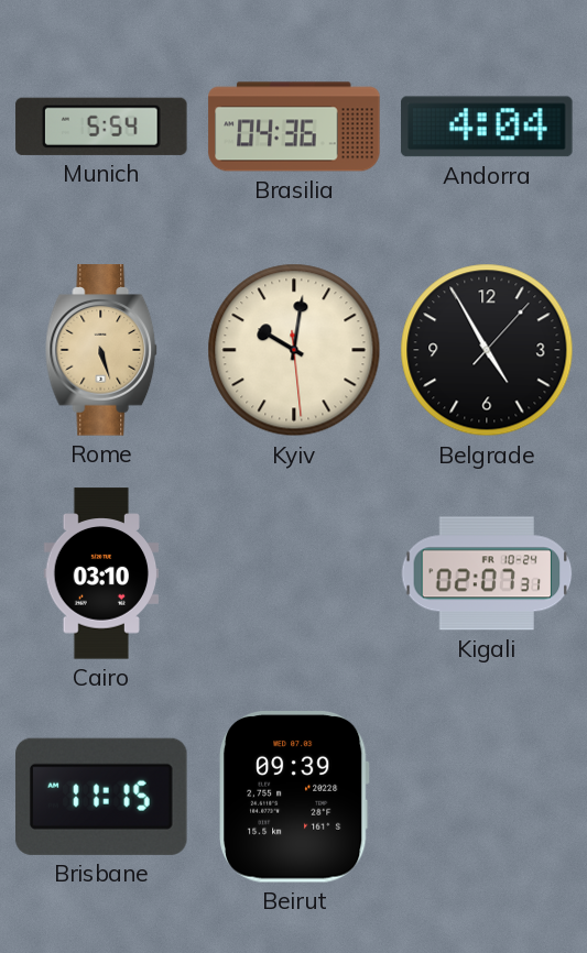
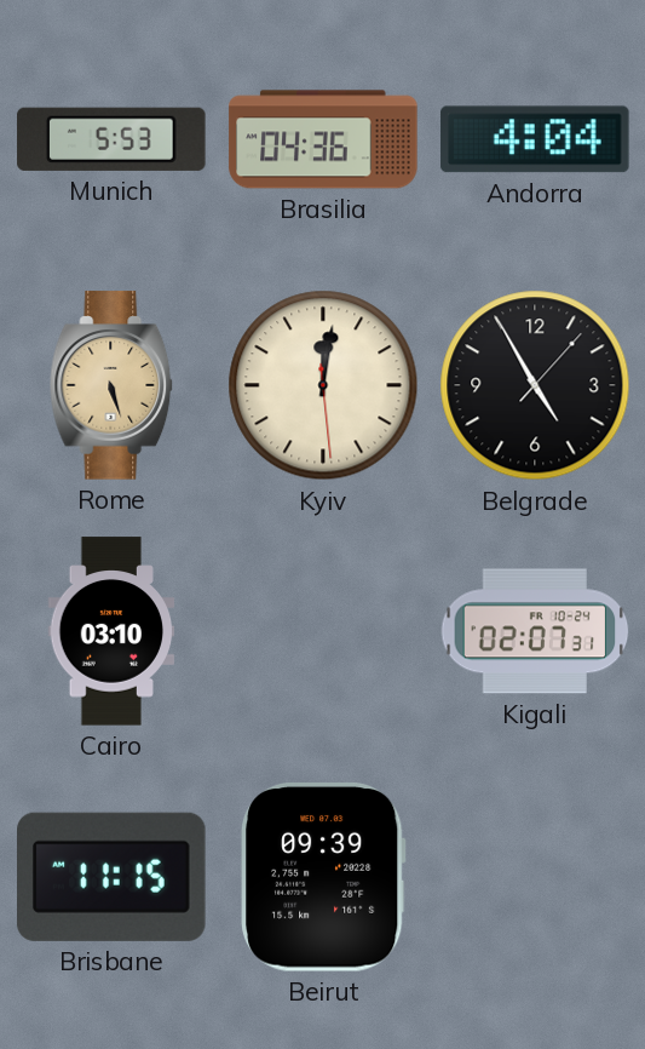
Munich: 5:54 -> 5:53 (111, 139)
Kyiv: 10:01 -> 12:01 (323, 385)
